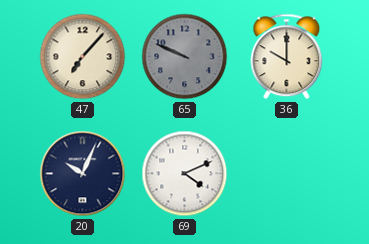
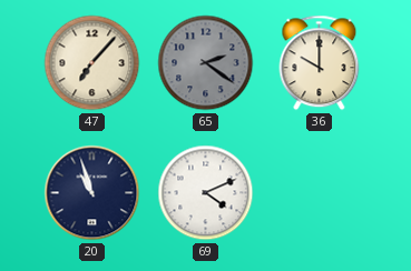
65: 9:49 -> 2:21 (206, 63)
20: 10:04 -> 10:57 (92, 193)
